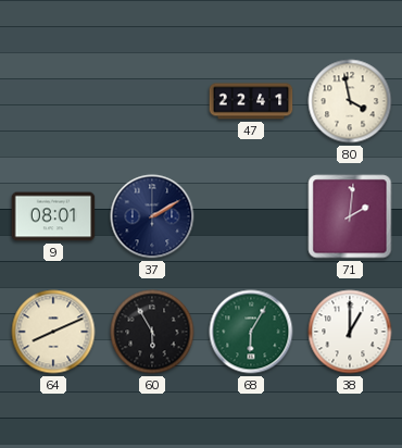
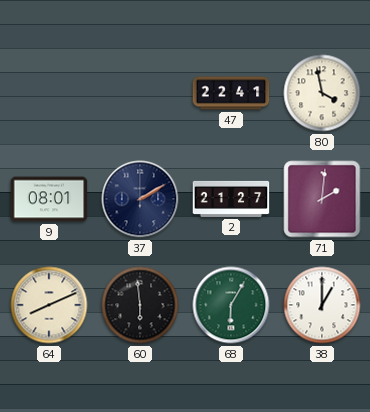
2: none -> 21:27 (231, 199)
60: 5:55 -> 5:59 (140, 305)
